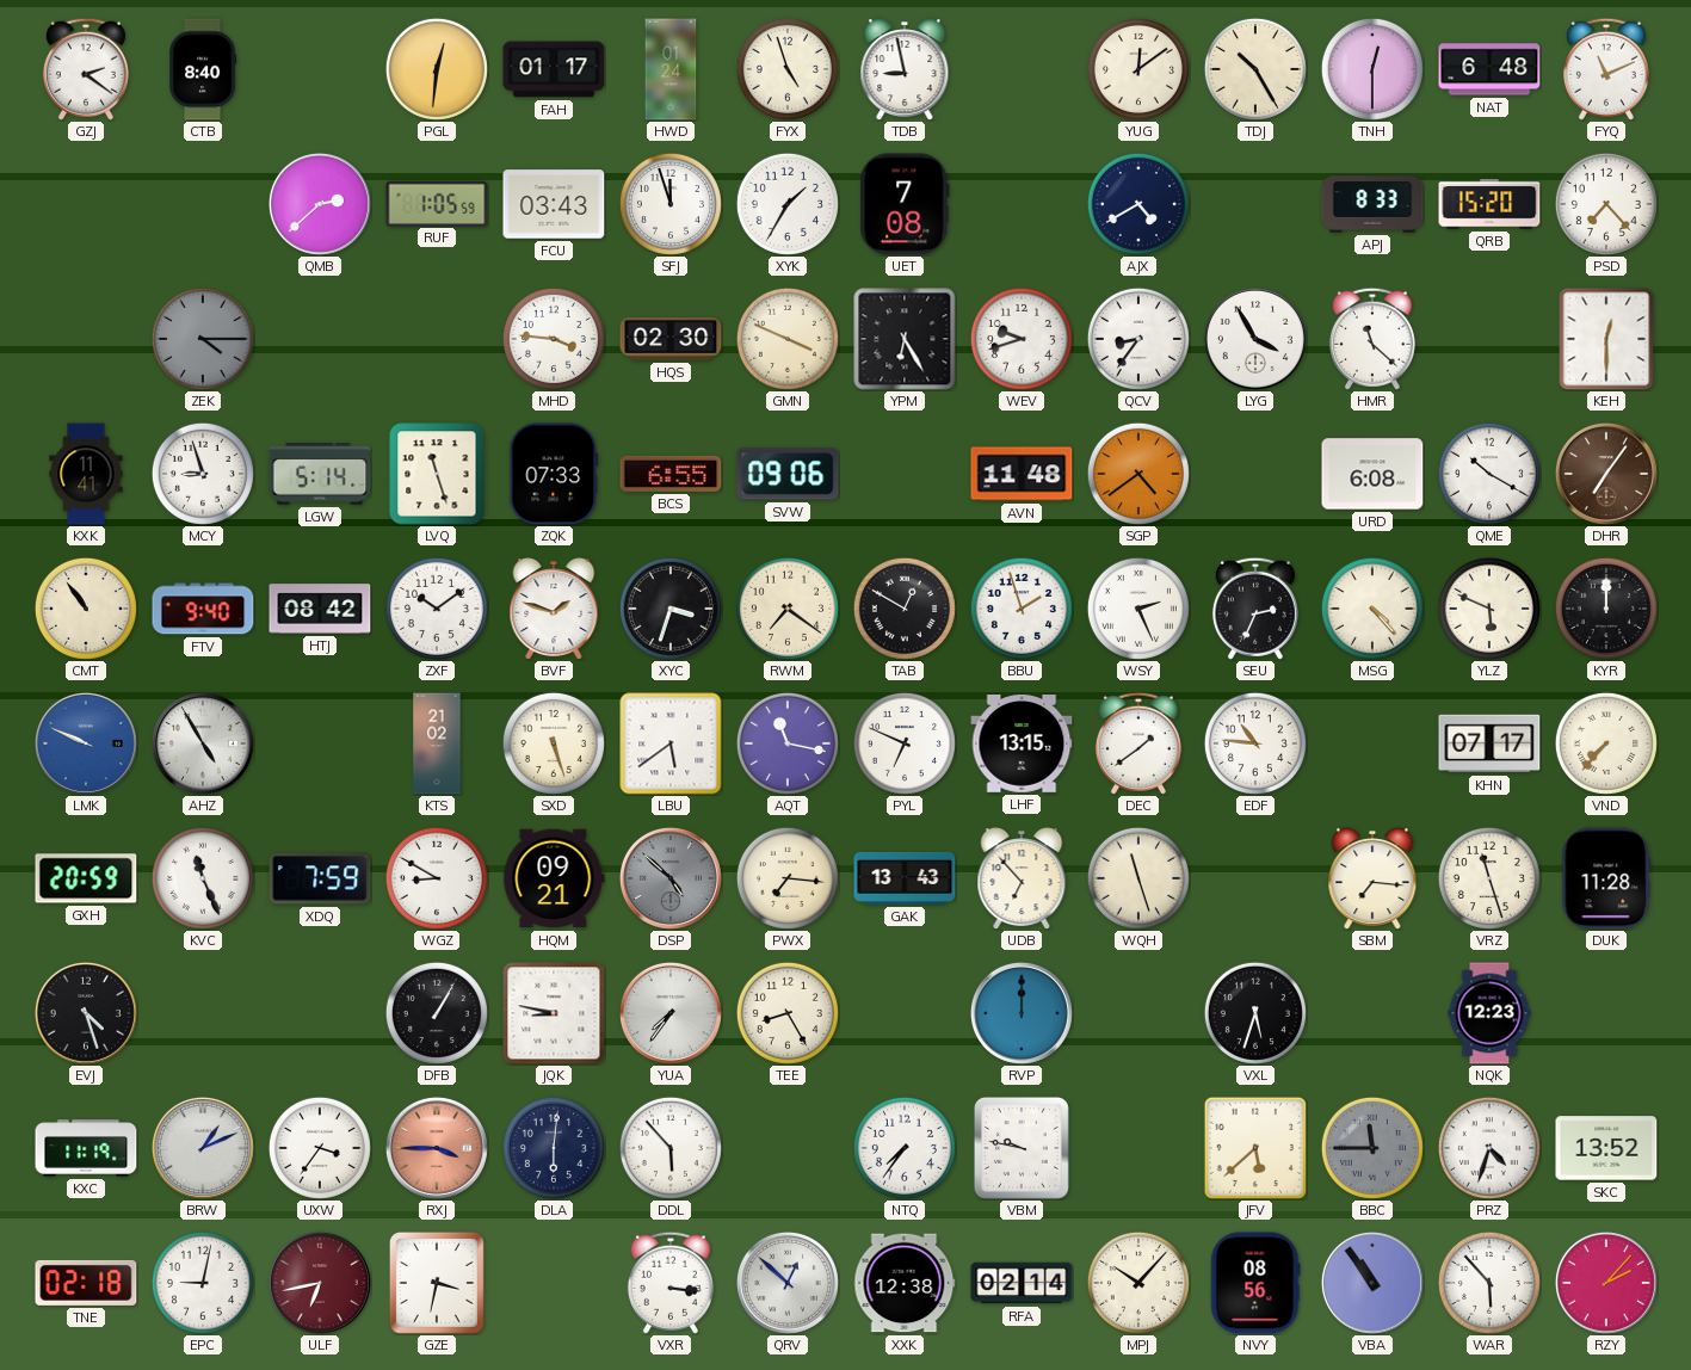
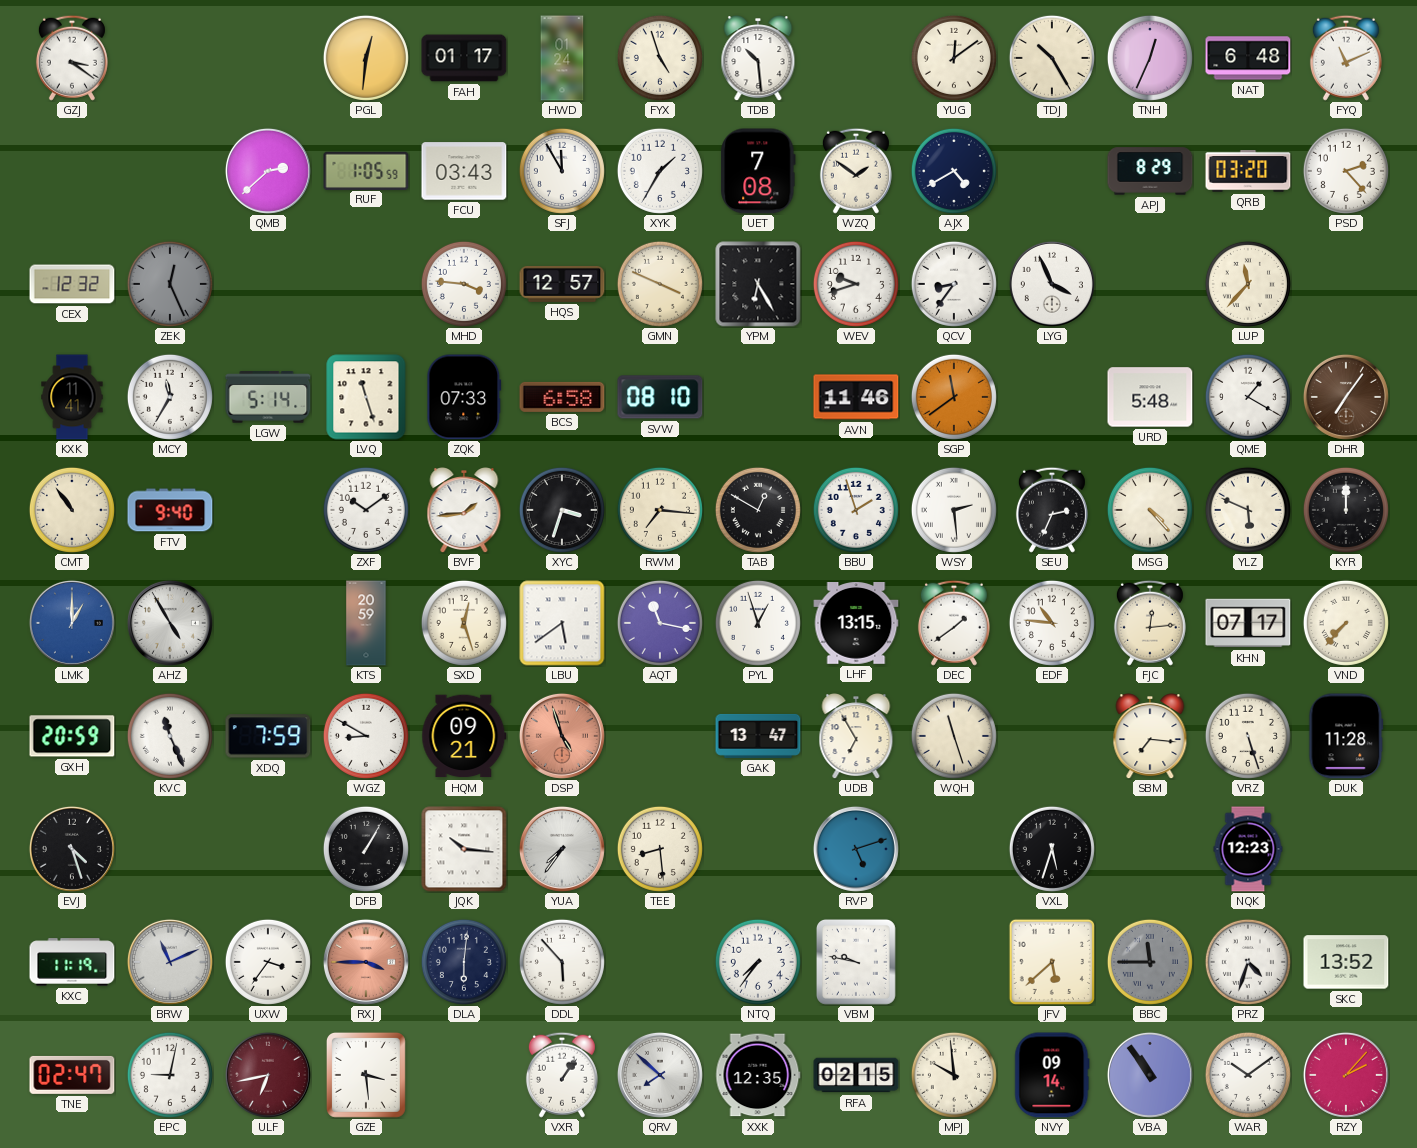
GZJ: 2:21 -> 3:21 (72, 58)
CTB: 8:40 -> none (203, 69)
TDB: 8:58 -> 10:29 (758, 58)
TNH: 12:30 -> 12:34 (1150, 58)
SFJ: 11:57 -> 11:55 (562, 171)
WZQ: none -> 1:51 (856, 171)
APJ: 8:33 -> 8:29 (1150, 171)
QRB: 15:20 -> 03:20 (1248, 171)
PSD: 7:23 -> 2:23 (1346, 171)
CEX: none -> 12:32 (72, 284)
ZEK: 4:15 -> 12:26 (170, 284)
HQS: 02:30 -> 12:57 (562, 284)
LYG: 3:55 -> 3:56 (1052, 284)
HMR: 11:22 -> none (1372, 339)
LUP: none -> 11:37 (1248, 284)
KEH: 12:30 -> none (1606, 339)
MCY: 8:57 -> 11:35 (170, 397)
BCS: 6:55 -> 6:58 (562, 397)
SVW: 09:06 -> 08:10 (660, 397)
AVN: 11:48 -> 11:46 (856, 397)
SGP: 4:39 -> 11:39 (954, 397)
URD: 6:08 -> 5:48 (1150, 397)
QME: 10:20 -> 1:20 (1248, 397)
HTJ: 08:42 -> none (320, 609)
BVF: 1:48 -> 1:44 (464, 510)
RWM: 7:21 -> 7:16 (660, 510)
WSY: 2:26 -> 2:29 (954, 510)
LMK: 9:49 -> 1:00 (72, 623)
KTS: 21:02 -> 20:59 (366, 623)
SXD: 5:27 -> 12:27 (464, 623)
PYL: 6:49 -> 12:57 (758, 623)
FJC: none -> 12:14 (1150, 623)
DSP: 4:52 -> 4:57 (562, 736)
DSP dial: grey -> salmon (562, 736)
PWX: 7:16 -> none (788, 878)
GAK: 13:43 -> 13:47 (758, 736)
UDB: 6:53 -> 6:55 (856, 736)
VRZ: 11:27 -> 5:27 (1248, 736)
JQK: 8:47 -> 10:16 (464, 849)
TEE: 8:25 -> 8:29 (660, 849)
RVP: 12:00 -> 5:12 (856, 849)
BRW: 1:11 -> 11:11 (170, 962)
TNE: 02:18 -> 02:47 (72, 1075)
GZE: 3:32 -> 3:29 (366, 1075)
VXR: 3:16 -> 1:06 (562, 1075)
QRV: 12:52 -> 7:52 (660, 1075)
XXK: 12:38 -> 12:35 (758, 1075)
RFA: 02:14 -> 02:15 (856, 1075)
MPJ: 10:07 -> 9:59 (954, 1075)
NVY: 08:56 -> 09:14 (1052, 1075)
WAR: 5:53 -> 10:09 (1248, 1075)
